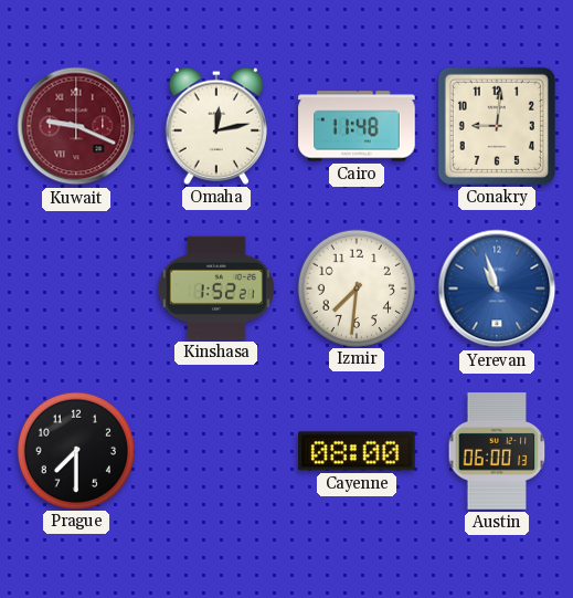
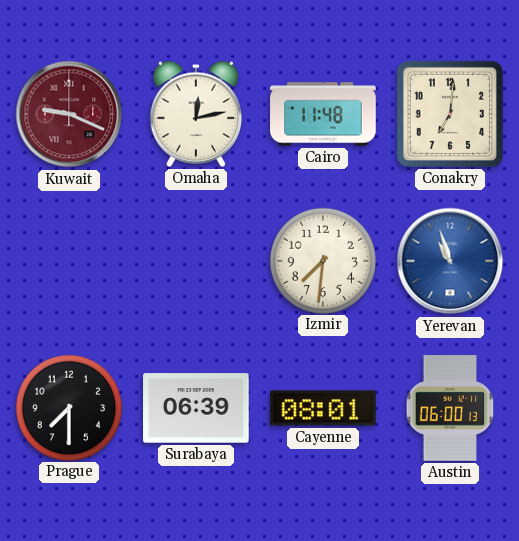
Conakry: 9:01 -> 7:01 (450, 114)
Kinshasa: 1:52 -> none (216, 287)
Surabaya: none -> 06:39 (196, 408)
Cayenne: 08:00 -> 08:01 (323, 408)
